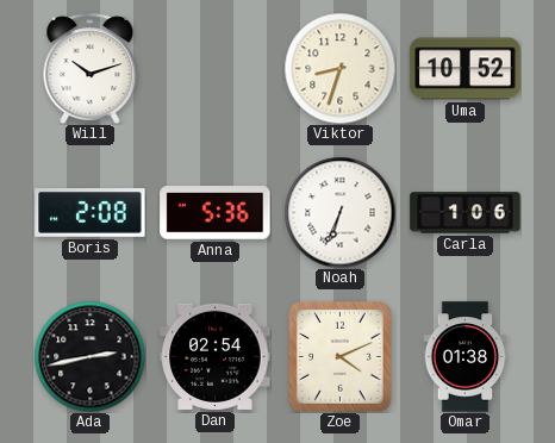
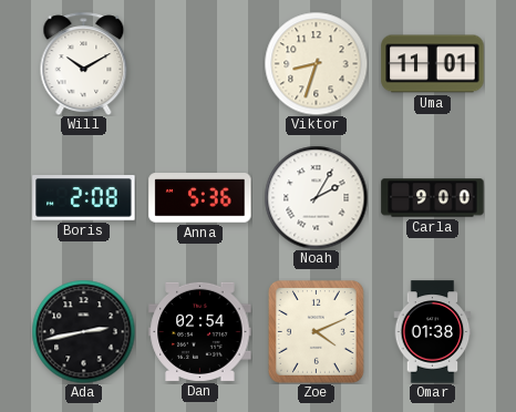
Will: 10:12 -> 10:10 (84, 63)
Uma: 10:52 -> 11:01 (433, 64)
Noah: 6:34 -> 2:05 (316, 197)
Carla: 1:06 -> 9:00 (433, 198)
